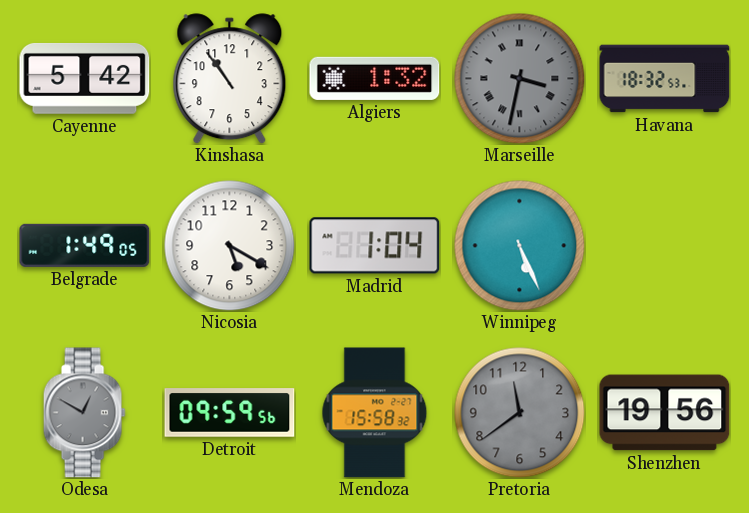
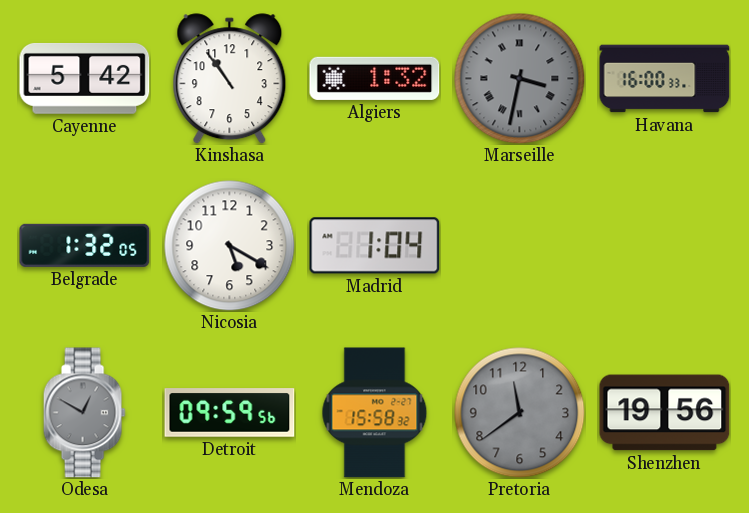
Havana: 18:32 -> 16:00 (665, 79)
Belgrade: 1:49 -> 1:32 (85, 245)
Winnipeg: 5:26 -> none (520, 246)
